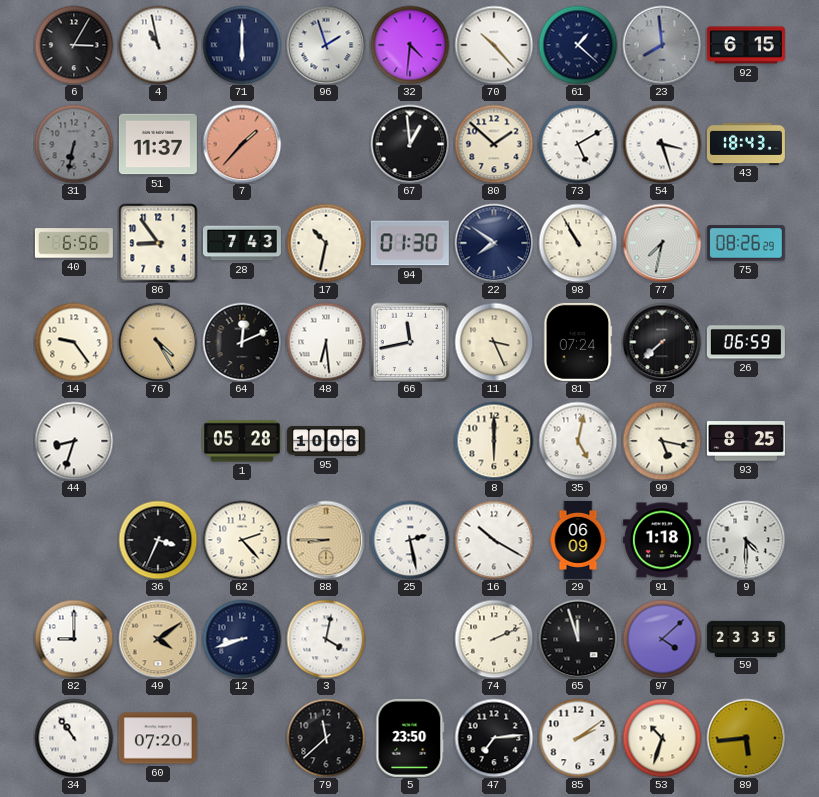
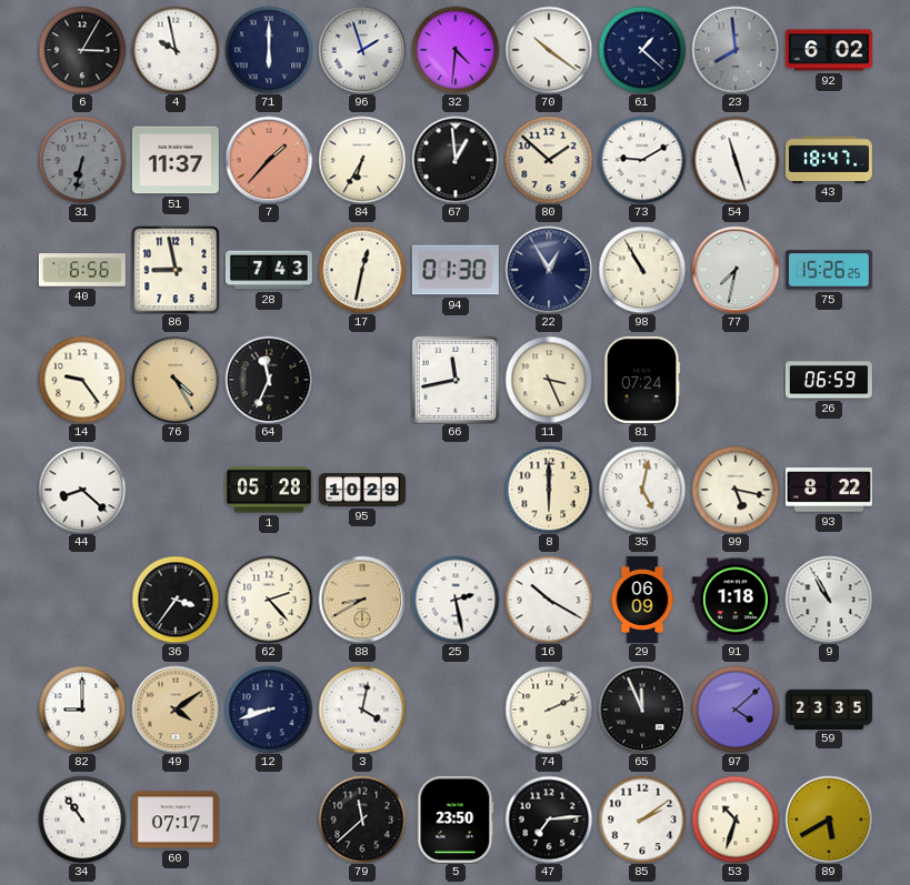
4: 10:58 -> 9:58 (176, 50)
70: 10:23 -> 10:21 (549, 50)
92: 6:15 -> 6:02 (829, 50)
84: none -> 6:35 (362, 160)
73: 5:10 -> 9:10 (642, 160)
54: 3:27 -> 11:27 (736, 160)
43: 18:43 -> 18:47 (829, 159)
86: 8:54 -> 8:58 (176, 270)
17: 10:32 -> 12:32 (362, 270)
22: 7:51 -> 12:55 (549, 270)
75: 08:26 -> 15:26 (829, 270)
64: 12:11 -> 11:34 (269, 380)
48: 6:29 -> none (326, 342)
87: 7:38 -> none (662, 342)
44: 8:33 -> 8:22 (82, 490)
95: 10:06 -> 10:29 (362, 490)
93: 8:25 -> 8:22 (829, 490)
36: 3:34 -> 3:36 (176, 600)
88: 8:45 -> 8:40 (362, 600)
9: 4:30 -> 10:55 (829, 600)
65: 11:57 -> 11:56 (642, 710)
60: 07:20 -> 07:17 (176, 819)
89: 5:44 -> 5:40 (829, 819)
